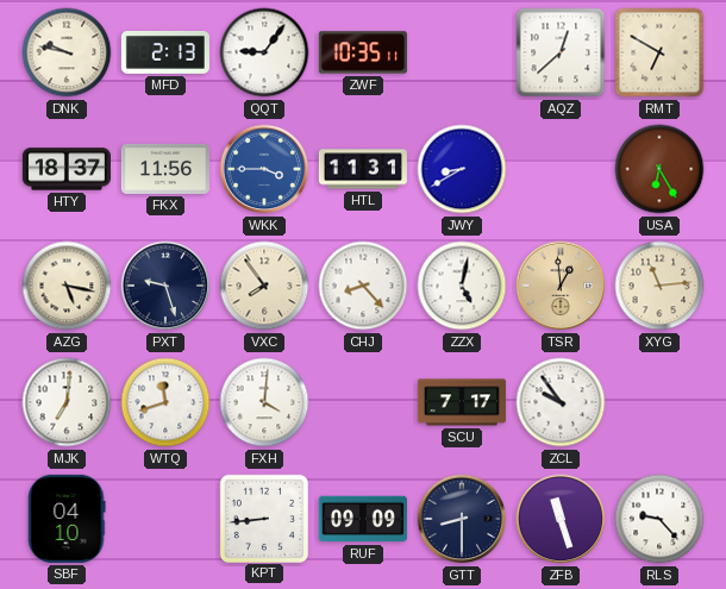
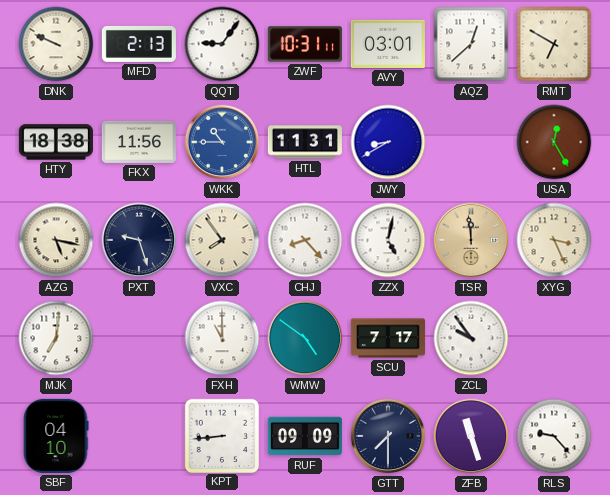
DNK: 9:47 -> 9:49 (56, 44)
ZWF: 10:35 -> 10:31 (305, 44)
AVY: none -> 03:01 (388, 44)
HTY: 18:37 -> 18:38 (56, 142)
WKK: 3:45 -> 10:45 (222, 142)
USA: 6:25 -> 12:25 (554, 142)
TSR: 12:59 -> 11:59 (471, 240)
XYG: 11:14 -> 3:26 (554, 240)
WTQ: 11:42 -> none (165, 402)
FXH: 4:01 -> 11:00 (222, 338)
WMW: none -> 4:51 (305, 338)
GTT: 8:30 -> 7:30 (388, 436)
